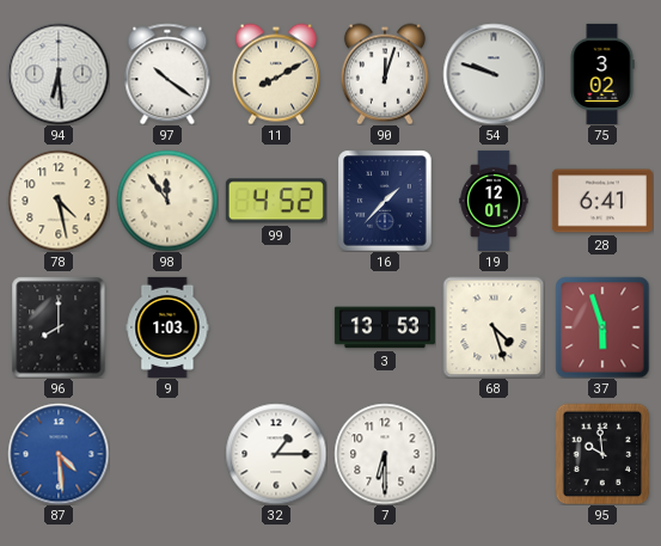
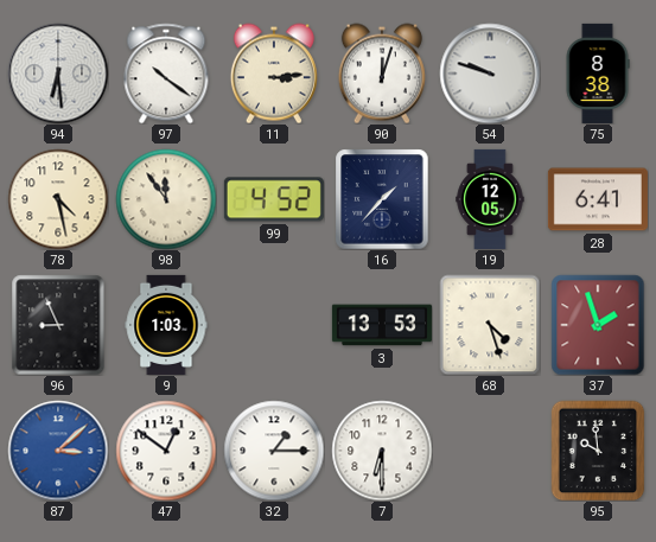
11: 8:10 -> 3:14 (274, 74)
75: 3:02 -> 8:38 (598, 74)
19: 12:01 -> 12:05 (490, 199)
96: 8:00 -> 8:56 (58, 325)
37: 5:57 -> 1:57 (598, 325)
87: 4:29 -> 3:08 (58, 451)
47: none -> 12:51 (166, 451)
